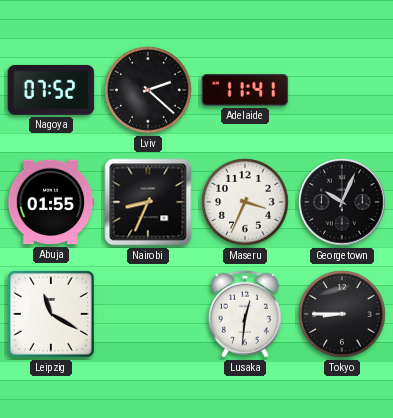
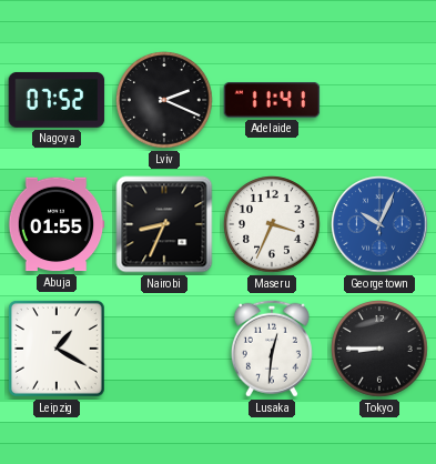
Lviv: 2:22 -> 2:19 (164, 100)
Georgetown dial: black -> blue (379, 224)
Leipzig: 11:20 -> 1:20 (57, 349)
